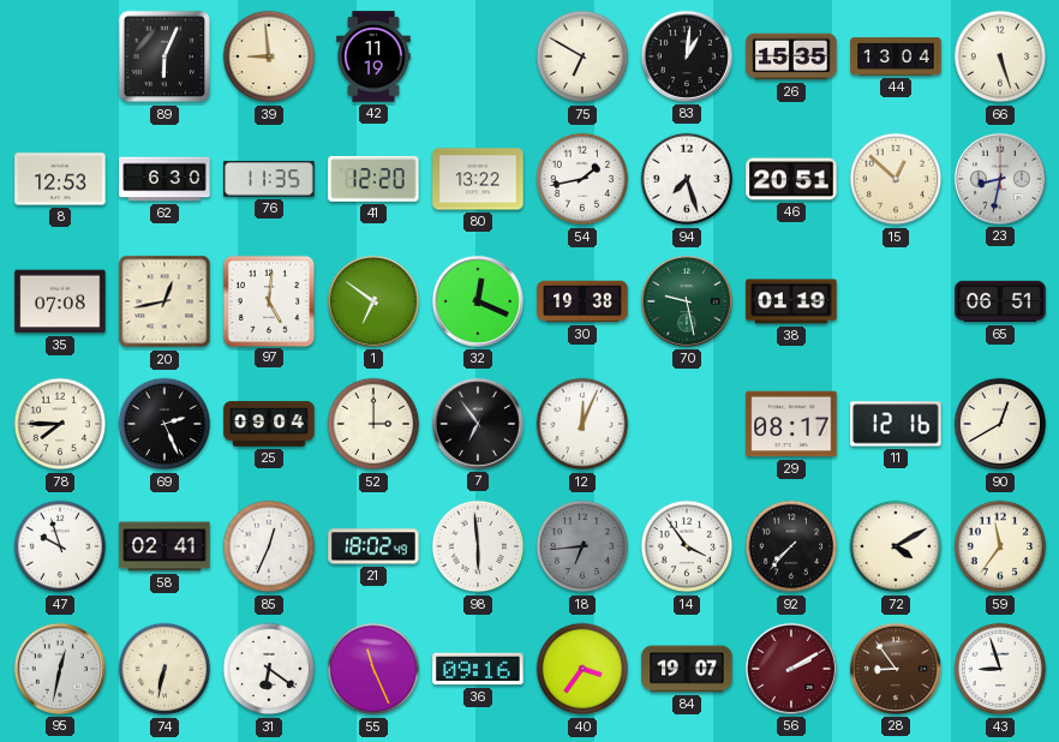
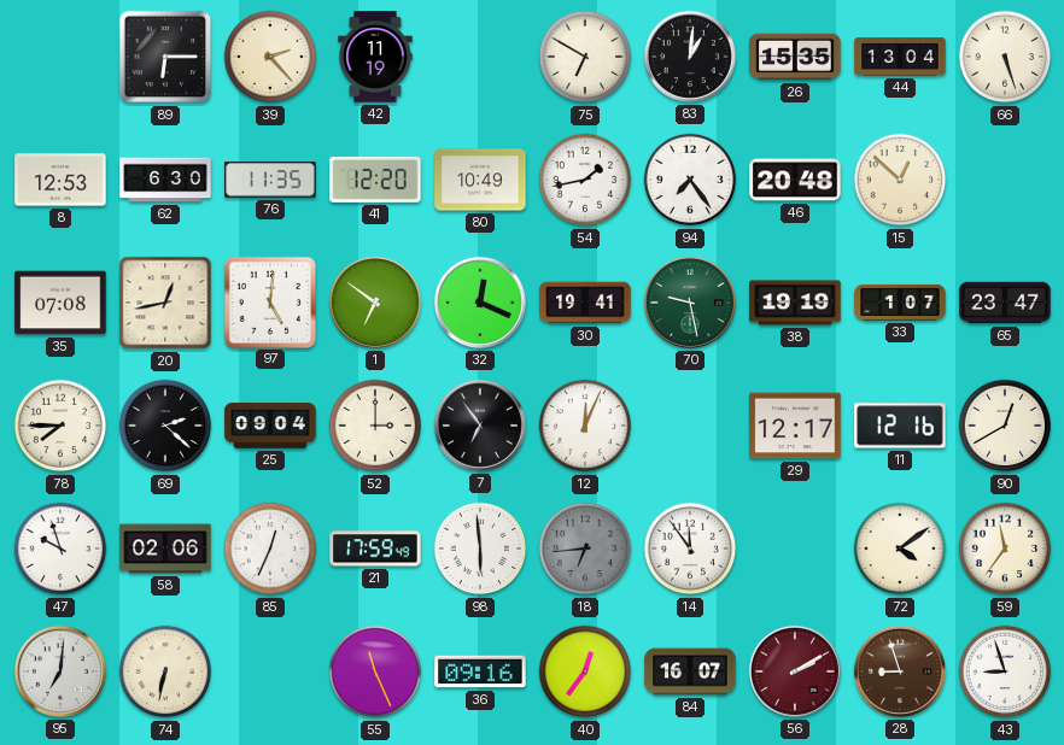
89: 6:04 -> 6:15 (165, 57)
39: 8:59 -> 2:23 (270, 57)
80: 13:22 -> 10:49 (480, 180)
94: 7:27 -> 7:24 (690, 180)
46: 20:51 -> 20:48 (795, 180)
23: 8:32 -> none (1000, 179)
30: 19:38 -> 19:41 (585, 303)
38: 01:19 -> 19:19 (795, 303)
33: none -> 1:07 (900, 303)
65: 06:51 -> 23:47 (1005, 303)
69: 2:26 -> 2:22 (165, 426)
29: 08:17 -> 12:17 (795, 426)
58: 02:41 -> 02:06 (165, 549)
21: 18:02 -> 17:59 (375, 549)
14: 3:54 -> 11:54 (690, 549)
92: 7:37 -> none (791, 546)
72: 4:10 -> 4:09 (900, 549)
95: 12:32 -> 7:01 (60, 671)
31: 6:21 -> none (269, 669)
40: 3:36 -> 12:36 (585, 671)
84: 19:07 -> 16:07 (690, 671)
28: 8:54 -> 8:57 (900, 671)
